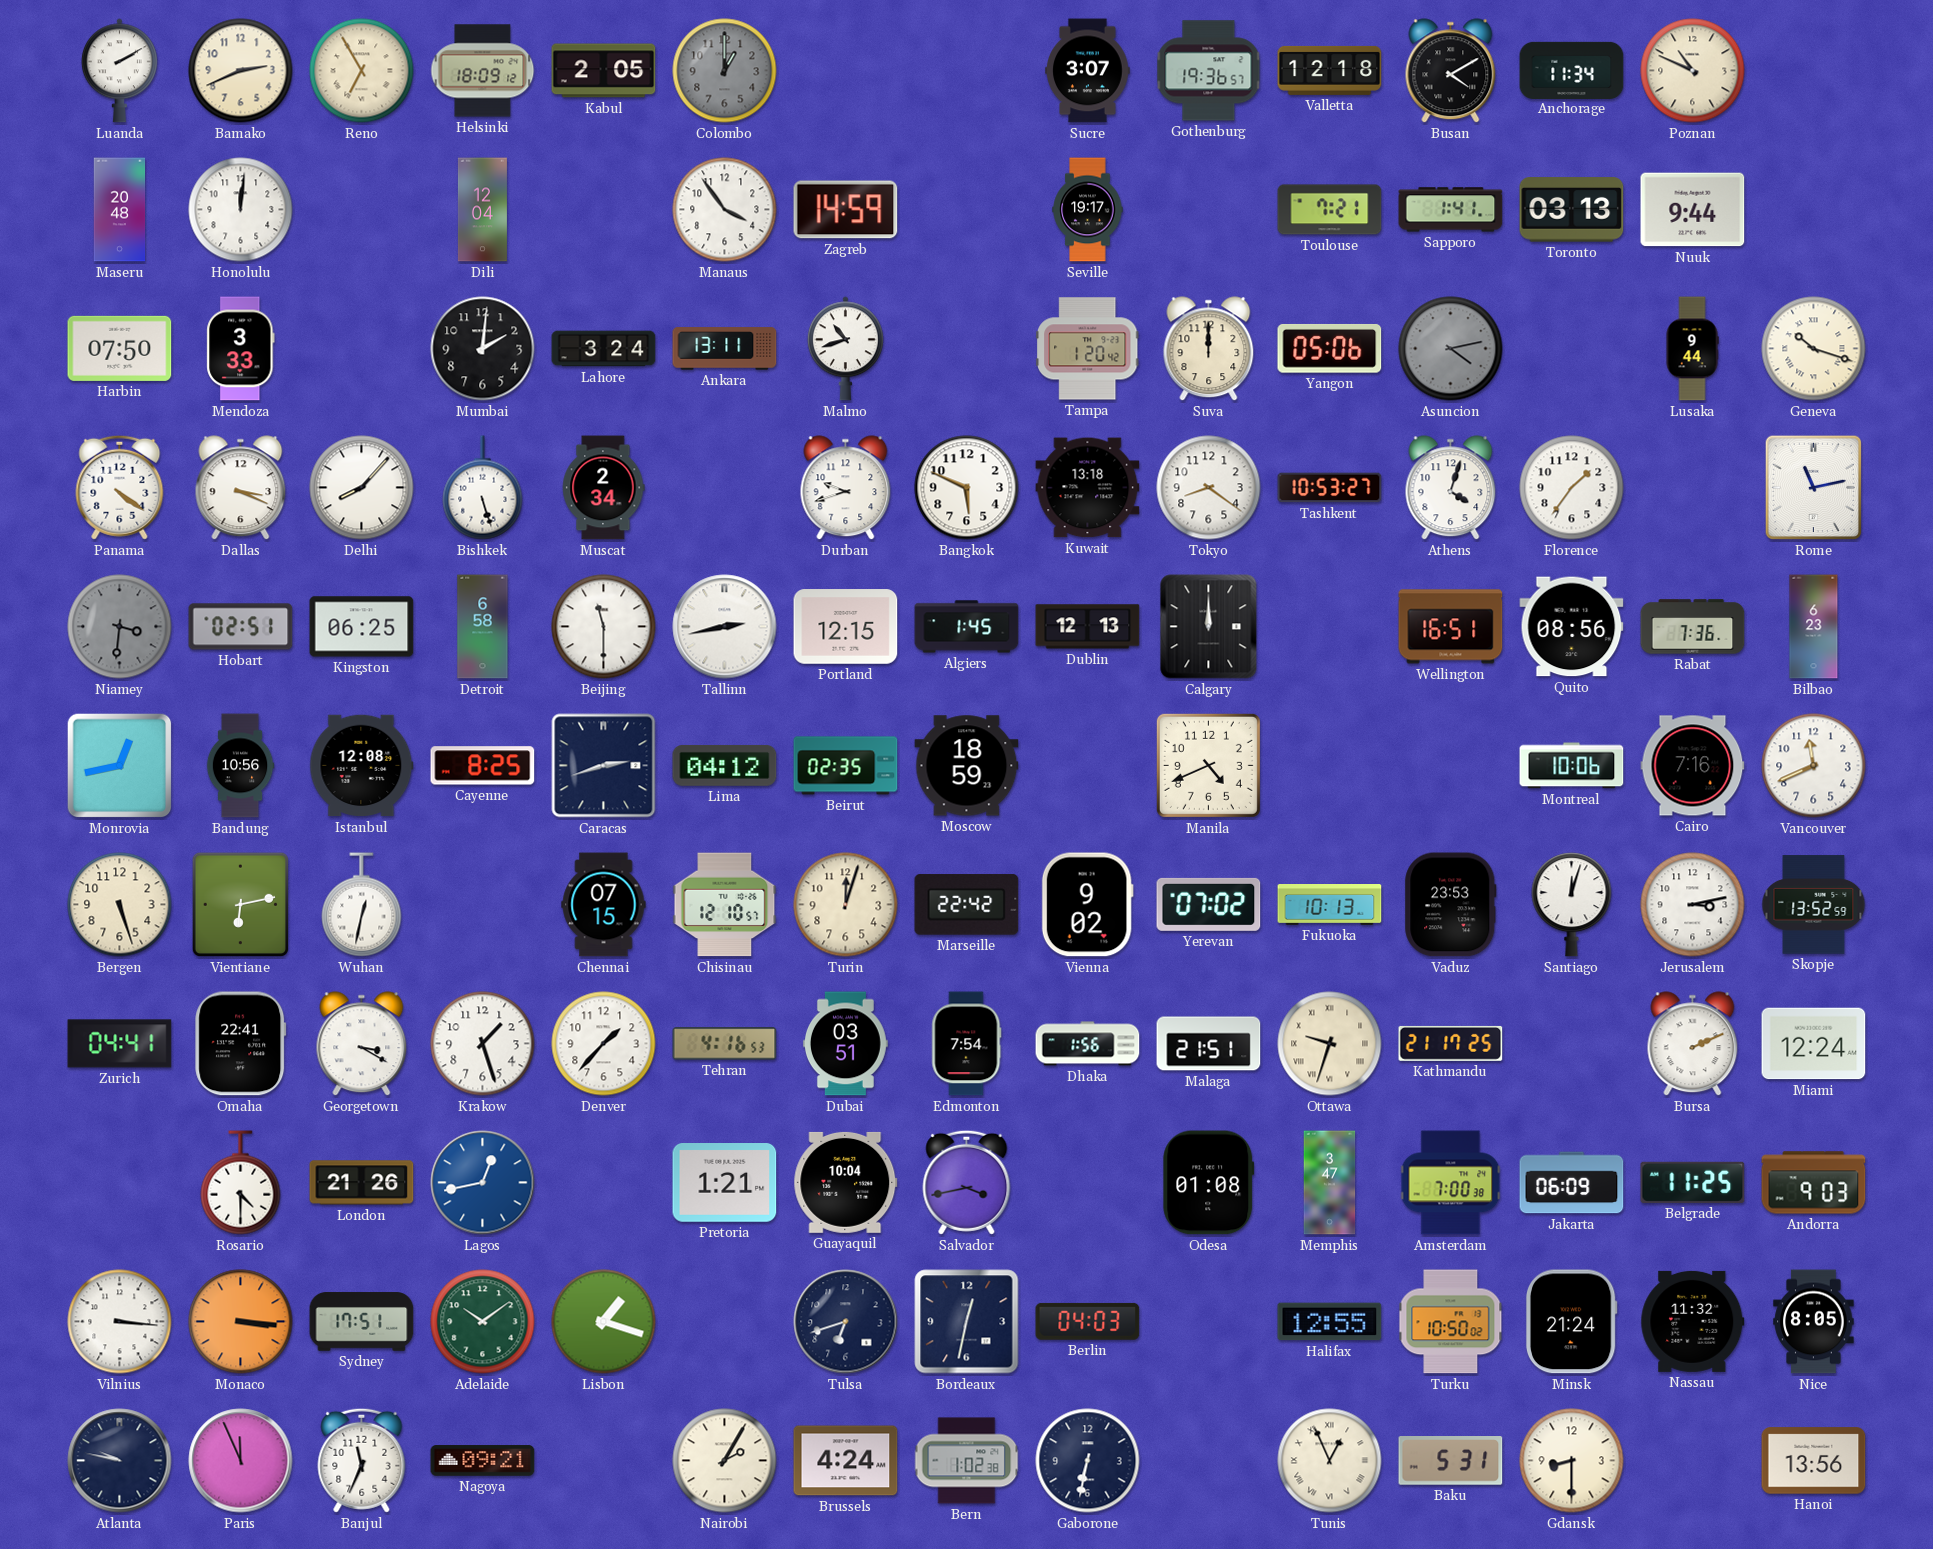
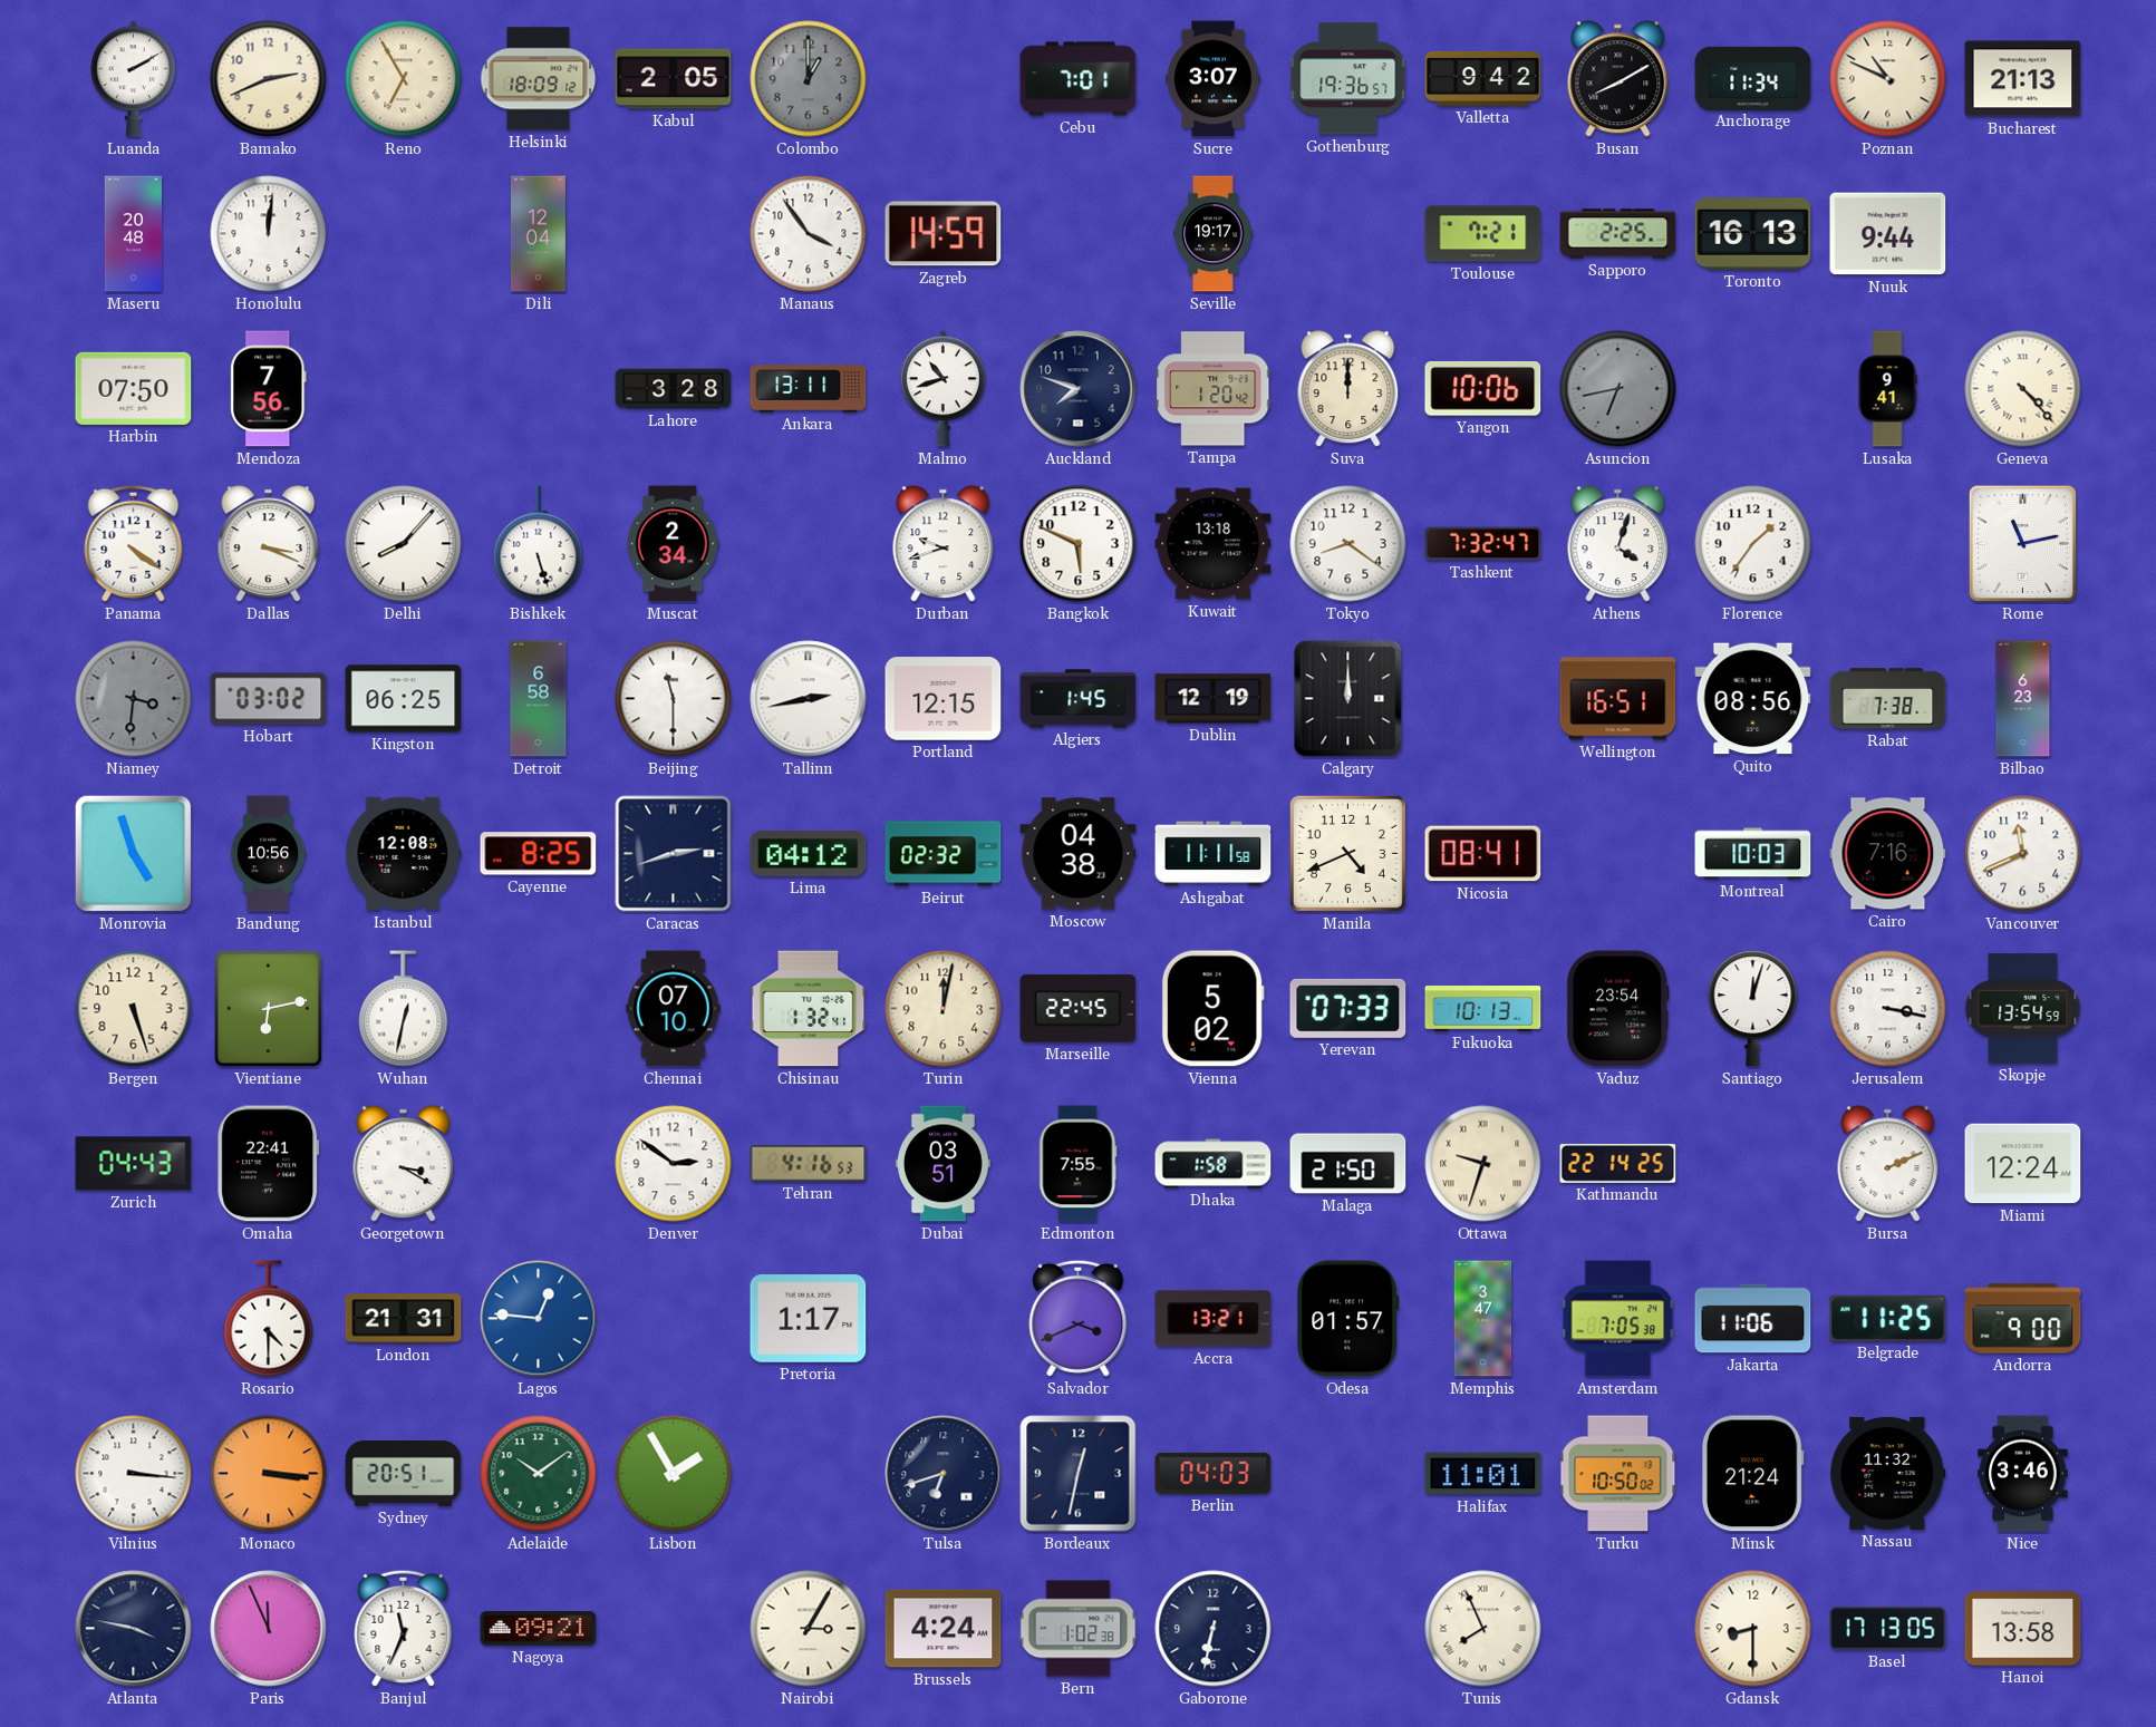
Cebu: none -> 7:01 (1079, 79)
Valletta: 12:18 -> 9:42 (1483, 78)
Busan: 4:10 -> 8:10 (1618, 79)
Bucharest: none -> 21:13 (2023, 79)
Sapporo: 1:41 -> 2:25 (1618, 234)
Toronto: 03:13 -> 16:13 (1753, 234)
Mendoza: 3:33 -> 7:56 (269, 389)
Mumbai: 2:01 -> none (483, 349)
Lahore: 3:24 -> 3:28 (674, 389)
Auckland: none -> 7:48 (1079, 389)
Yangon: 05:06 -> 10:06 (1483, 388)
Asuncion: 4:13 -> 6:43 (1618, 389)
Lusaka: 9:44 -> 9:41 (1887, 389)
Geneva: 10:18 -> 4:23 (2023, 389)
Tashkent: 10:53 -> 7:32 (1483, 544)
Hobart: 02:51 -> 03:02 (269, 699)
Dublin: 12:13 -> 12:19 (1214, 699)
Rabat: 7:36 -> 7:38 (1888, 699)
Monrovia: 12:43 -> 4:57 (134, 854)
Beirut: 02:35 -> 02:32 (944, 854)
Moscow: 18:59 -> 04:38 (1079, 854)
Ashgabat: none -> 11:11 (1214, 854)
Nicosia: none -> 08:41 (1483, 854)
Montreal: 10:06 -> 10:03 (1753, 854)
Chennai: 07:15 -> 07:10 (674, 1009)
Chisinau: 12:10 -> 1:32 (809, 1009)
Turin: 12:03 -> 12:02 (944, 1009)
Marseille: 22:42 -> 22:45 (1079, 1009)
Vienna: 9:02 -> 5:02 (1212, 1009)
Yerevan: 07:02 -> 07:33 (1348, 1008)
Vaduz: 23:53 -> 23:54 (1618, 1009)
Jerusalem: 3:13 -> 3:17 (1888, 1009)
Skopje: 13:52 -> 13:54 (2023, 1009)
Zurich: 04:41 -> 04:43 (134, 1164)
Krakow: 1:27 -> none (483, 1044)
Denver: 1:37 -> 2:51 (674, 1164)
Edmonton: 7:54 -> 7:55 (1079, 1164)
Dhaka: 1:56 -> 1:58 (1214, 1164)
Malaga: 21:51 -> 21:50 (1348, 1164)
Kathmandu: 21:17 -> 22:14 (1618, 1163)
London: 21:26 -> 21:31 (404, 1319)
Lagos: 12:43 -> 12:46 (539, 1319)
Pretoria: 1:21 -> 1:17 (809, 1319)
Guayaquil: 10:04 -> none (846, 1182)
Salvador: 3:43 -> 3:41 (1079, 1318)
Accra: none -> 13:21 (1214, 1319)
Odesa: 01:08 -> 01:57 (1348, 1319)
Amsterdam: 7:00 -> 7:05 (1618, 1319)
Jakarta: 06:09 -> 11:06 (1753, 1319)
Andorra: 9:03 -> 9:00 (2023, 1319)
Sydney: 17:51 -> 20:51 (404, 1474)
Lisbon: 1:18 -> 1:55 (674, 1474)
Halifax: 12:55 -> 11:01 (1483, 1474)
Nice: 8:05 -> 3:46 (2023, 1474)
Atlanta: 9:47 -> 3:47 (134, 1629)
Nairobi: 2:05 -> 3:05 (809, 1629)
Tunis: 12:56 -> 7:56 (1483, 1629)
Baku: 5:31 -> none (1451, 1461)
Basel: none -> 17:13 (1888, 1629)
Hanoi: 13:56 -> 13:58 (2023, 1629)
